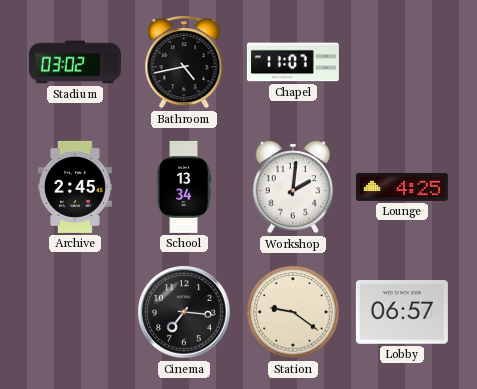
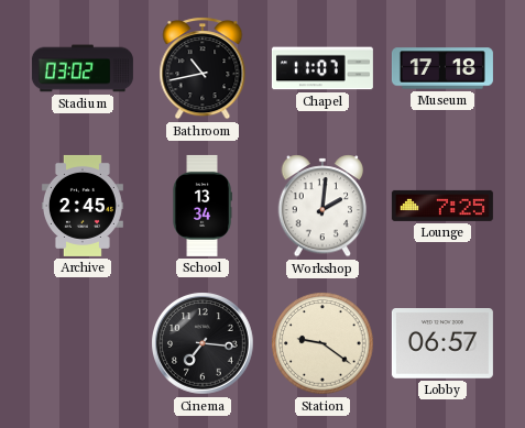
Bathroom: 4:43 -> 10:43 (203, 68)
Museum: none -> 17:18 (442, 68)
Lounge: 4:25 -> 7:25 (442, 206)
